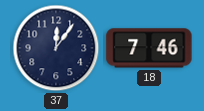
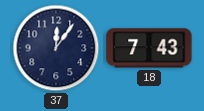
18: 7:46 -> 7:43 (149, 48)
